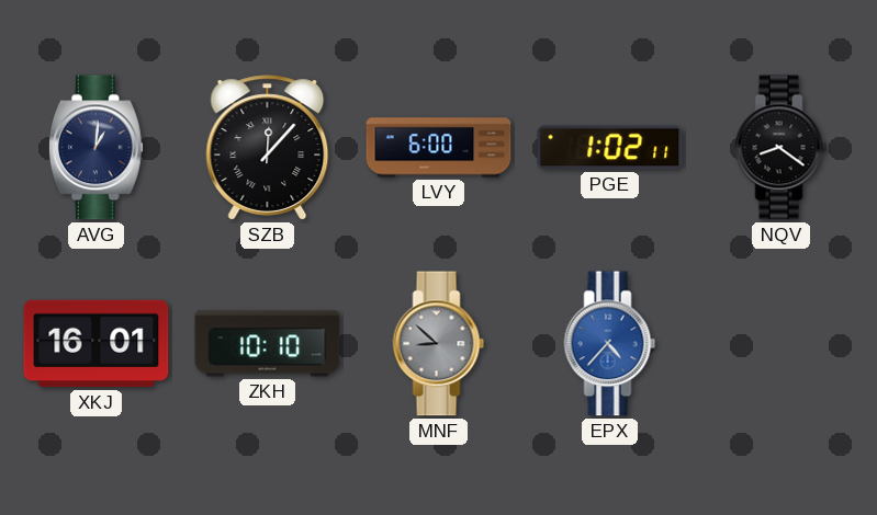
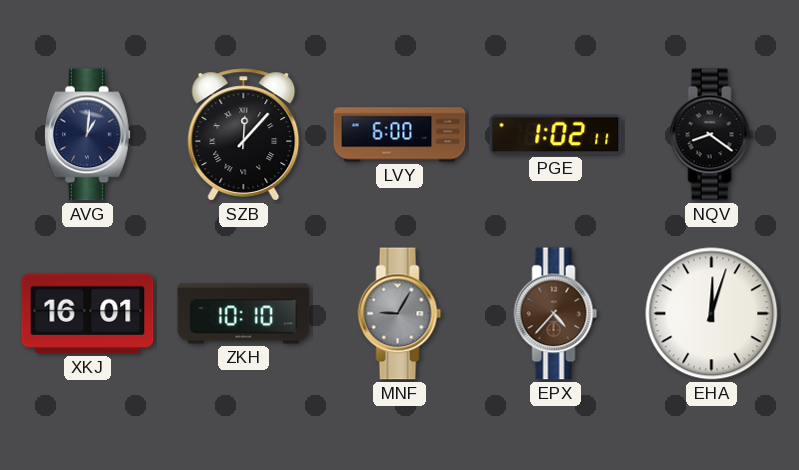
MNF: 8:52 -> 9:05 (400, 314)
EPX dial: blue -> brown (556, 314)
EHA: none -> 12:03 (712, 314)
